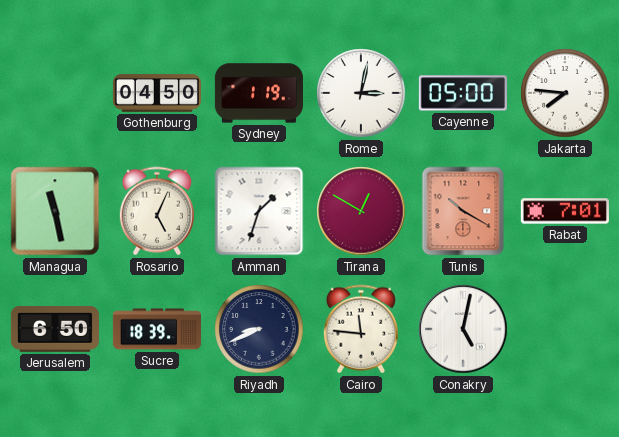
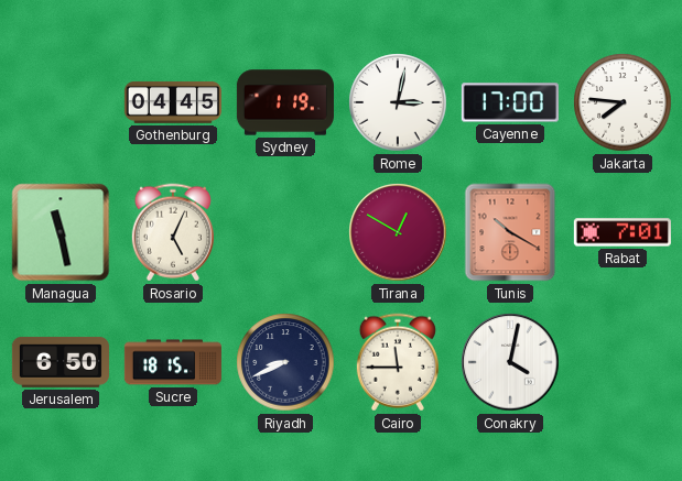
Gothenburg: 04:50 -> 04:45 (173, 102)
Cayenne: 05:00 -> 17:00 (510, 102)
Amman: 1:33 -> none (259, 211)
Sucre: 18:39 -> 18:15 (173, 362)
Cairo: 11:46 -> 11:45 (398, 362)
Conakry: 5:02 -> 4:02 (510, 362)
